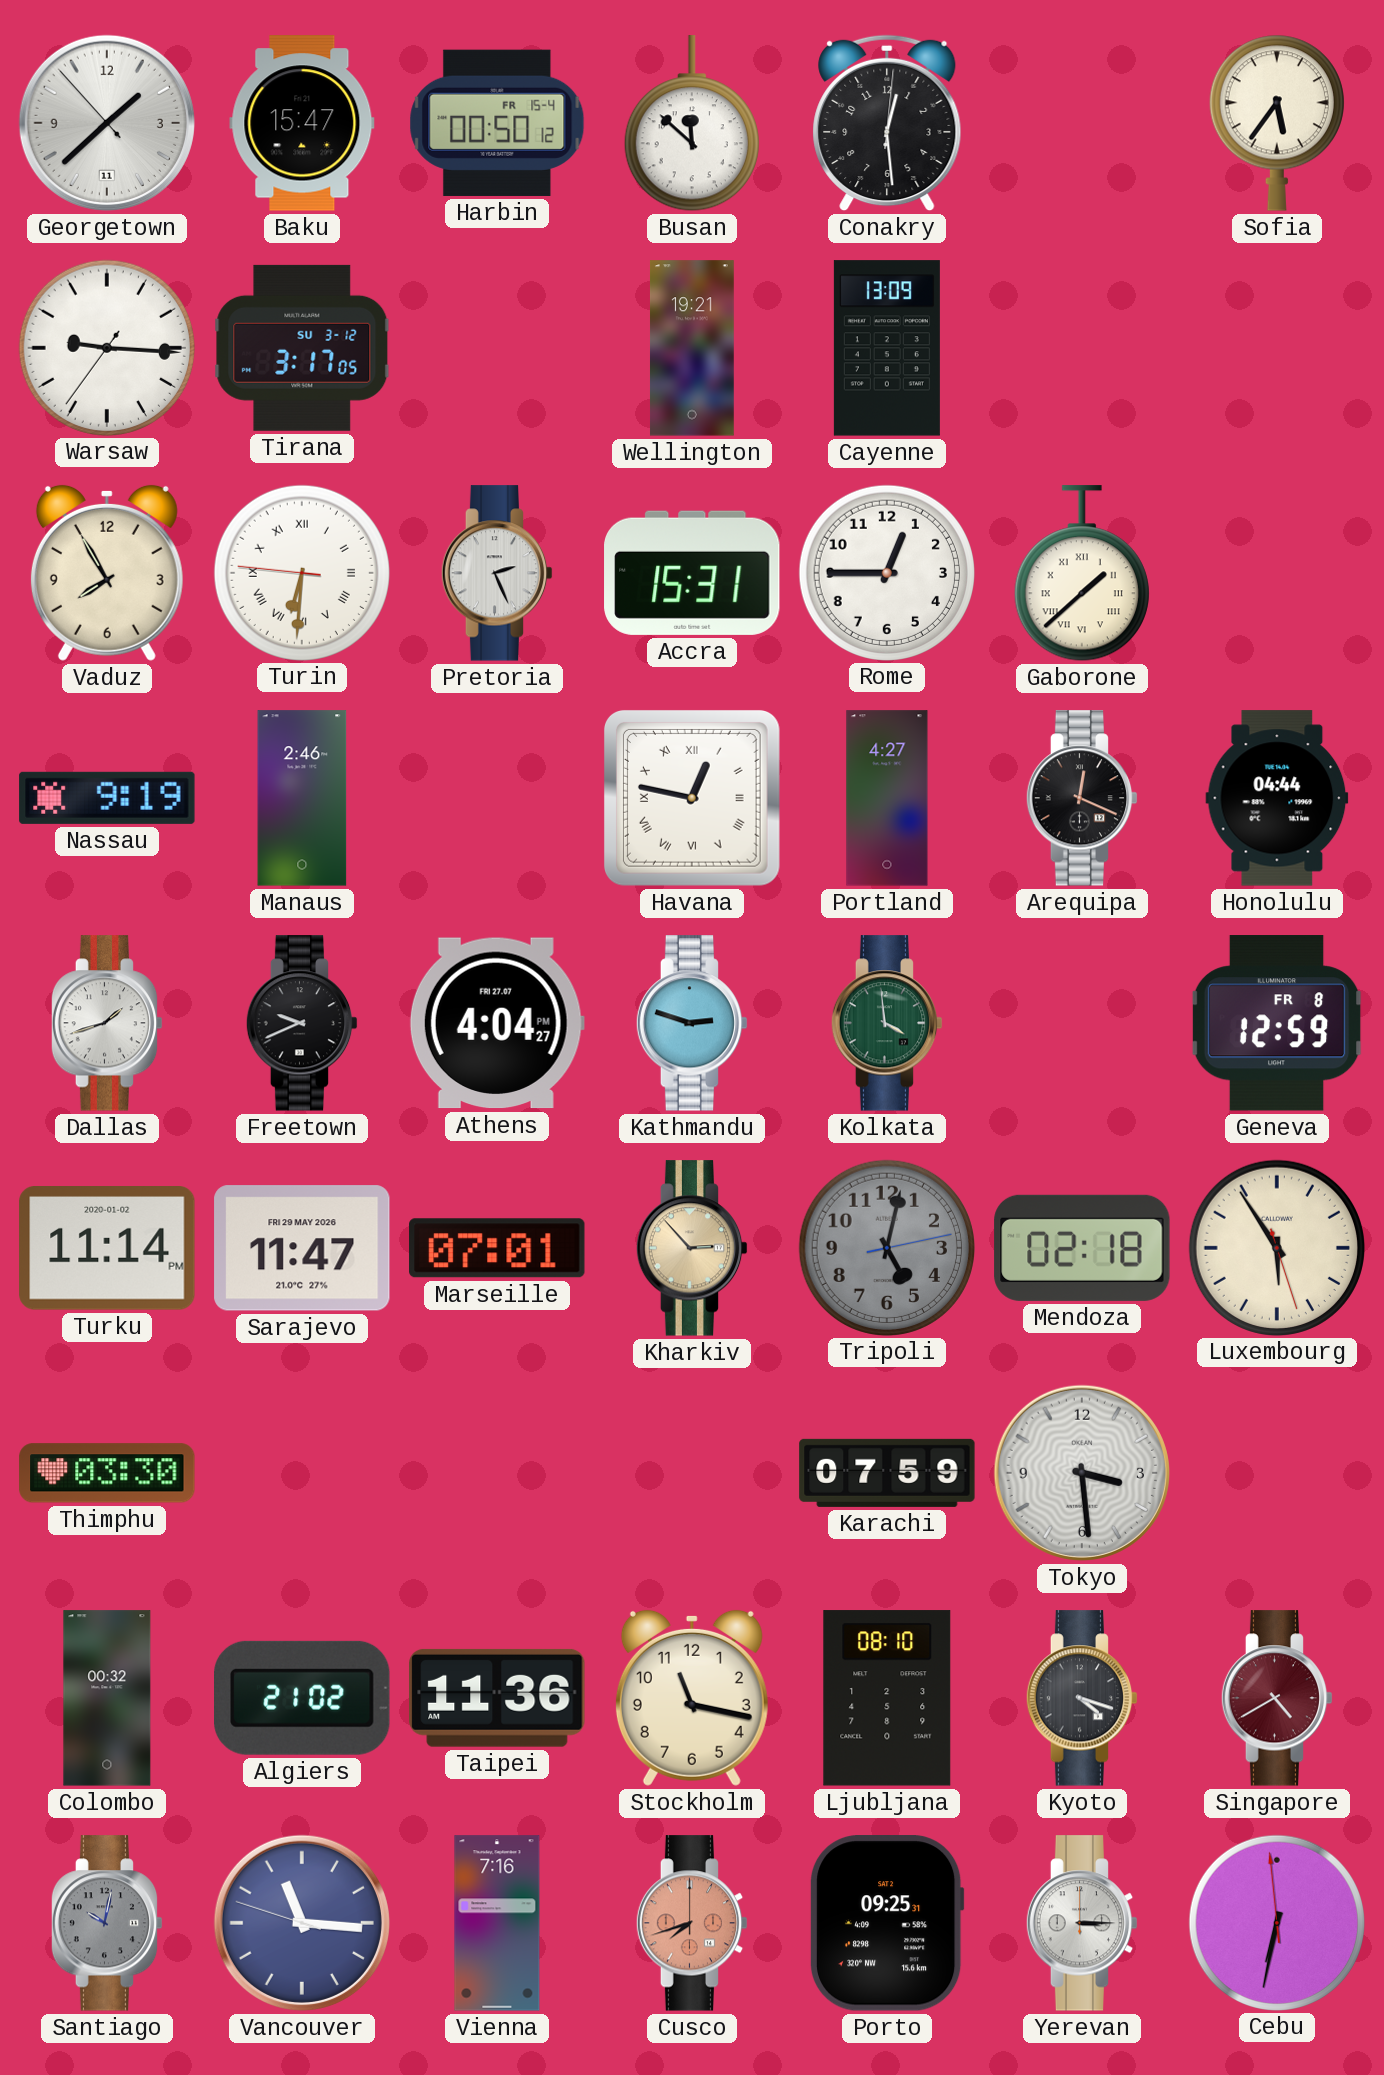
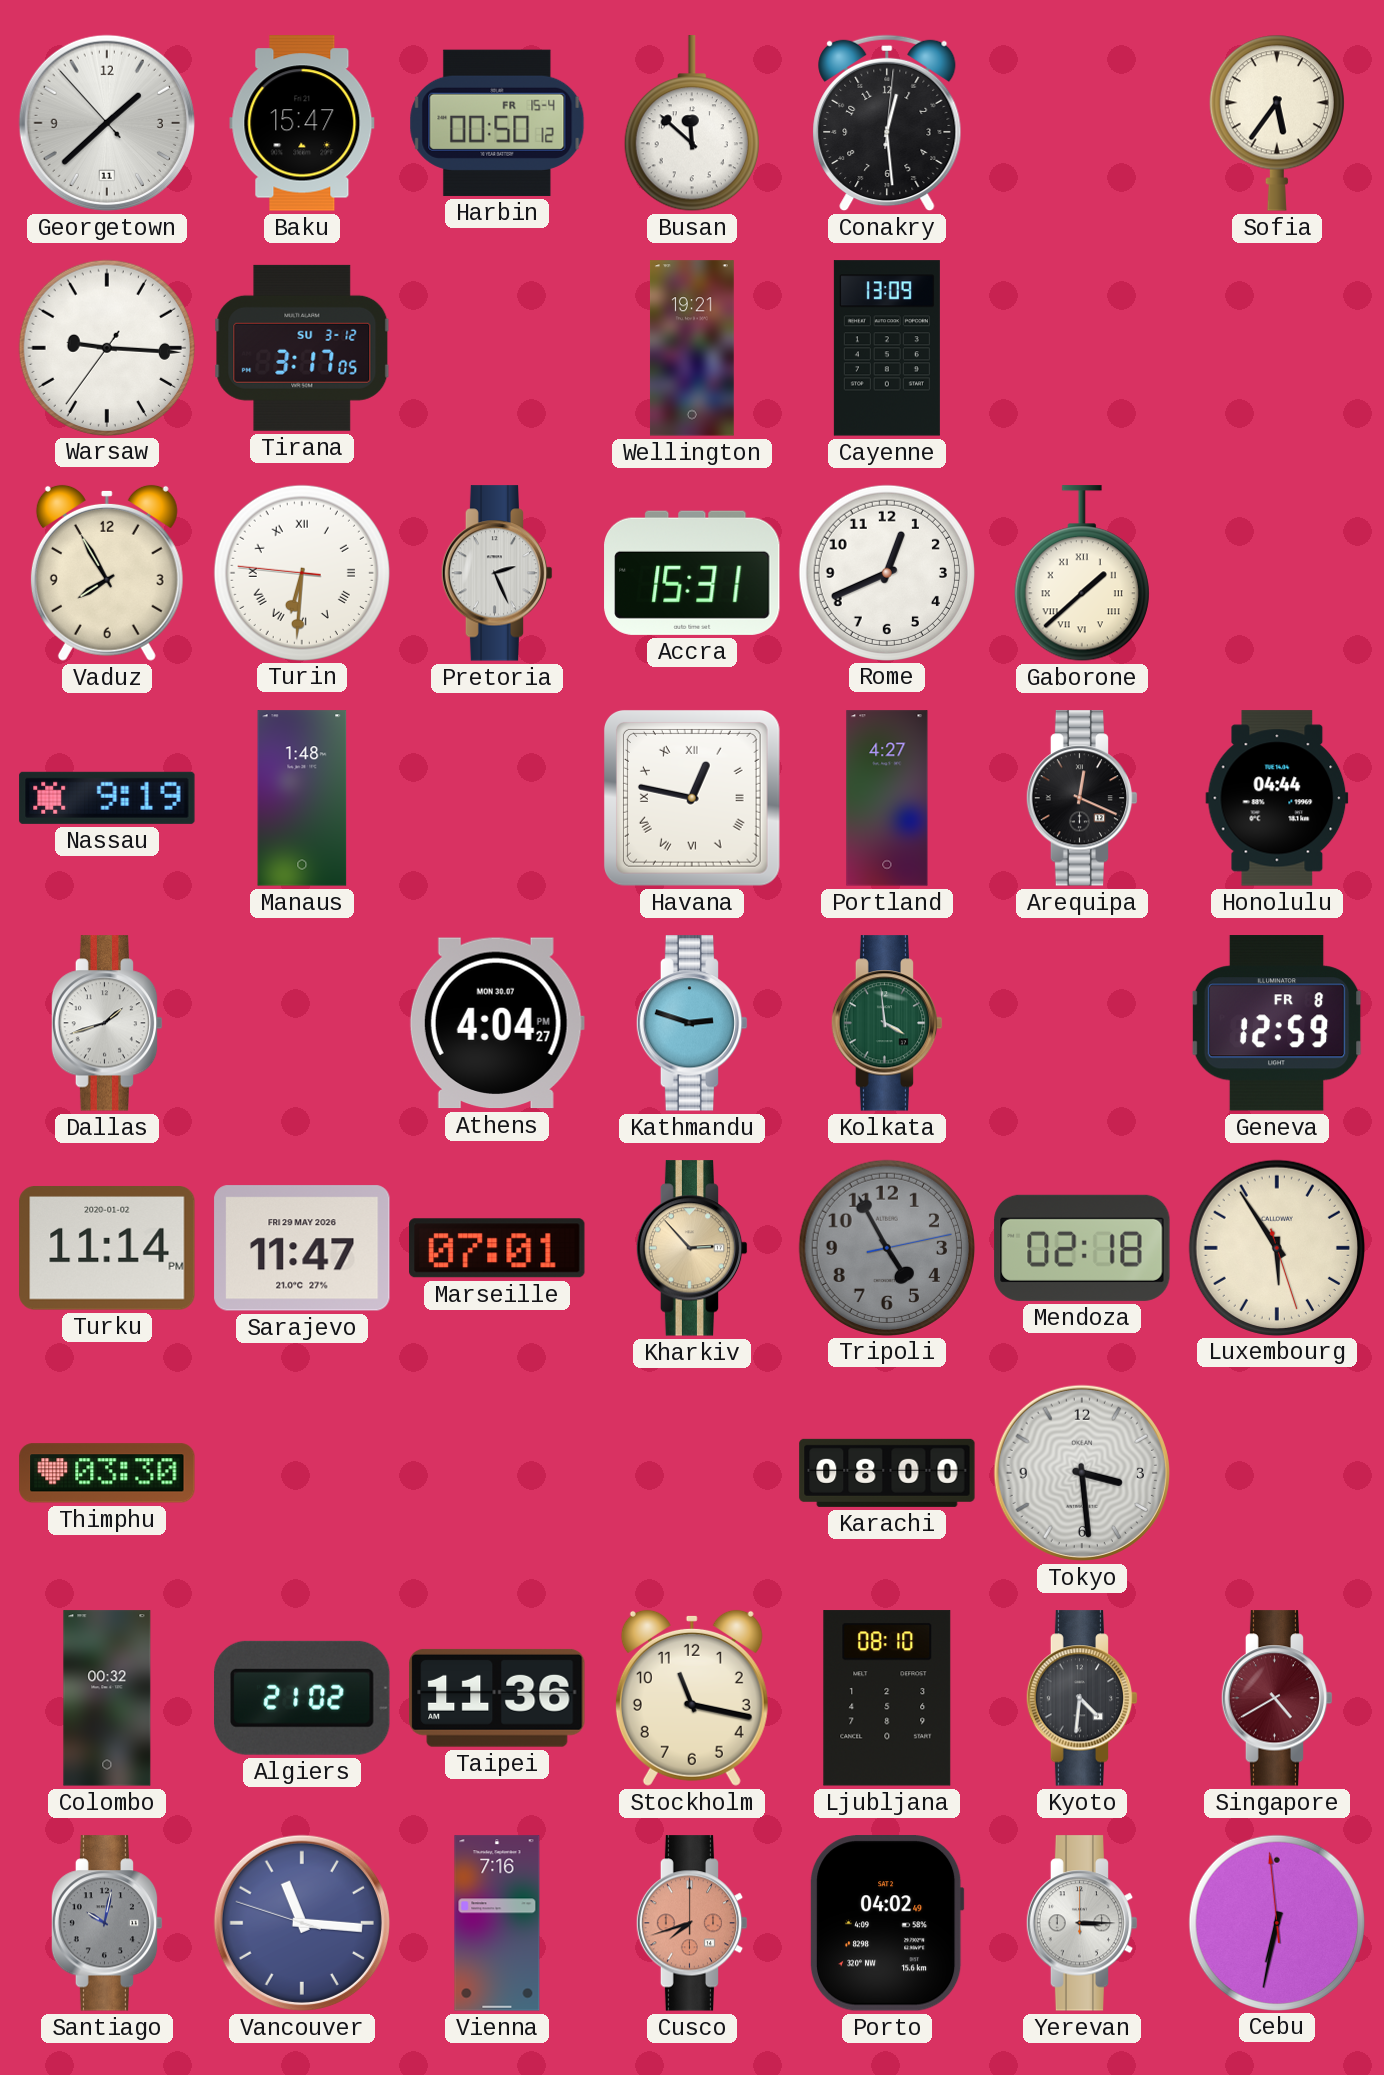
Rome: 12:45 -> 12:41 (886, 572)
Manaus: 2:46 -> 1:48 (302, 798)
Freetown: 9:41 -> none (302, 1023)
Athens date: FRI 27.07 -> MON 30.07 (497, 1023)
Tripoli: 5:02 -> 4:55 (886, 1247)
Karachi: 07:59 -> 08:00 (887, 1473)
Kyoto: 4:18 -> 4:31 (1082, 1698)
Porto: 09:25 -> 04:02 (887, 1923)
